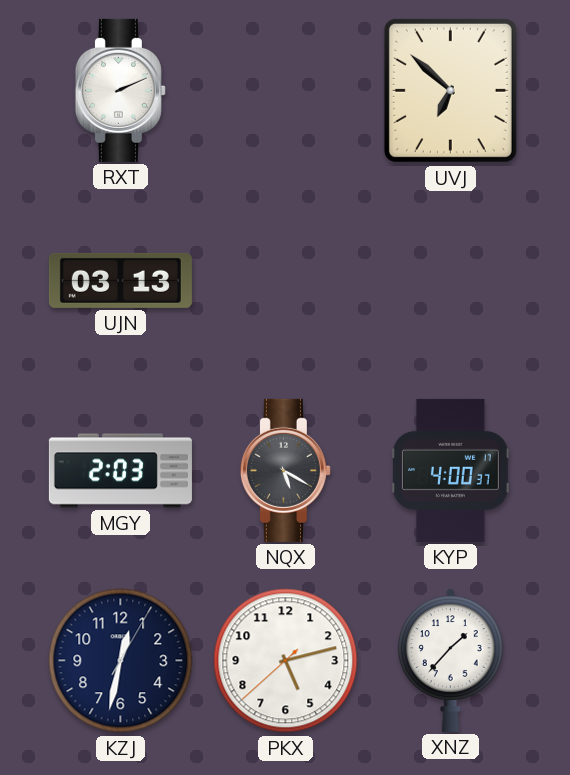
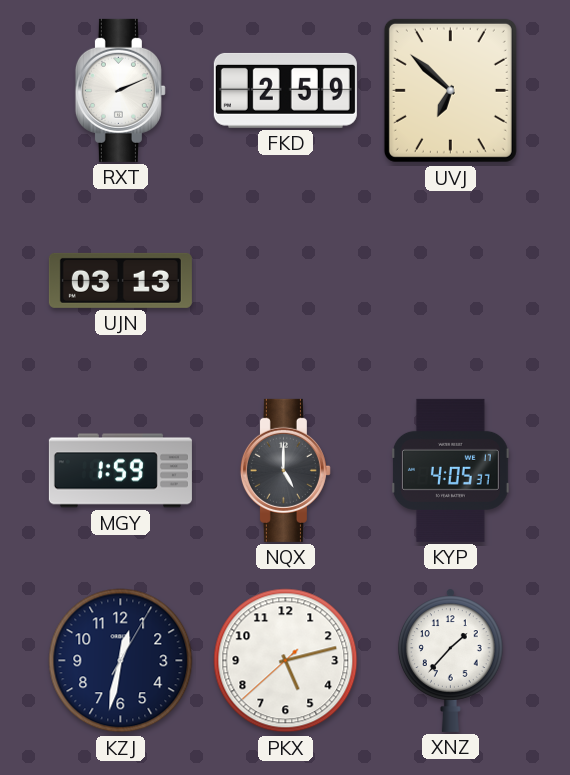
FKD: none -> 2:59 (285, 90)
MGY: 2:03 -> 1:59 (120, 471)
NQX: 5:20 -> 5:00 (285, 470)
KYP: 4:00 -> 4:05 (450, 470)
